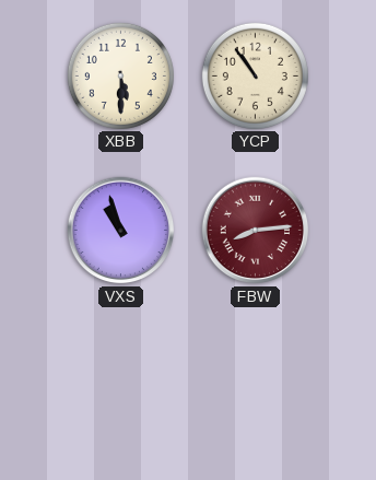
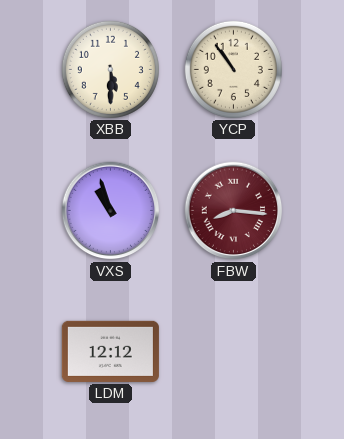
FBW: 8:14 -> 8:16 (234, 211)
LDM: none -> 12:12 (110, 351)
